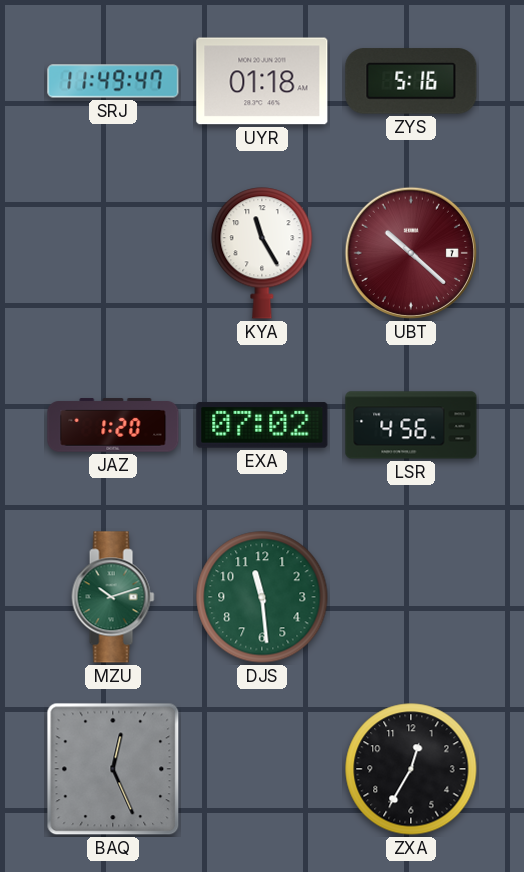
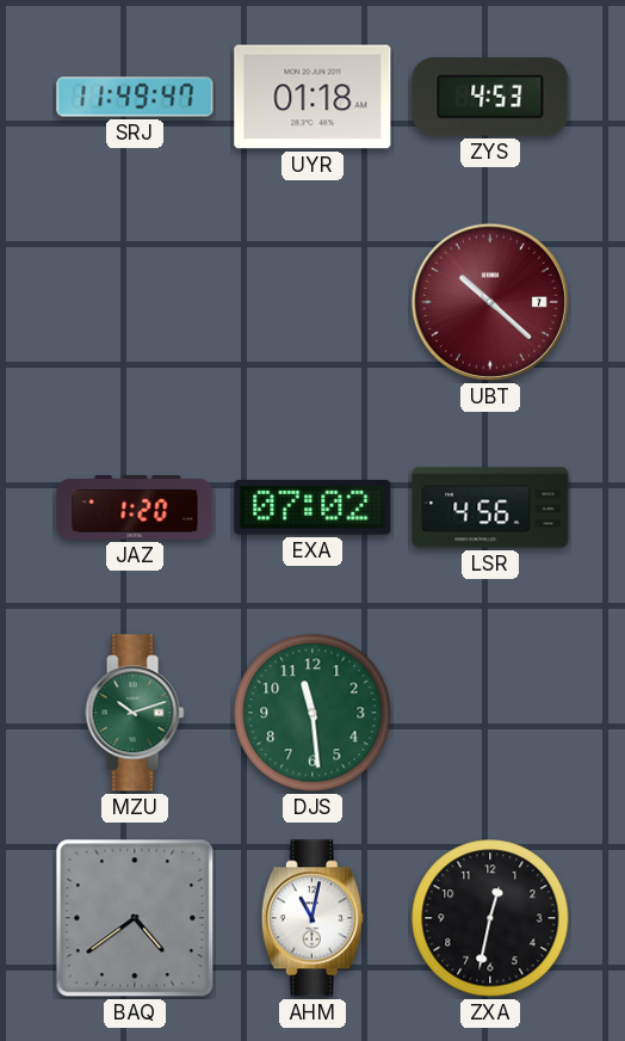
ZYS: 5:16 -> 4:53 (490, 97)
KYA: 11:25 -> none (262, 253)
BAQ: 12:26 -> 4:39 (135, 918)
AHM: none -> 11:02 (312, 918)
ZXA: 12:35 -> 12:32 (490, 918)
